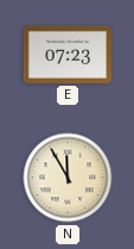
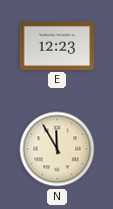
E: 07:23 -> 12:23 (57, 46)
